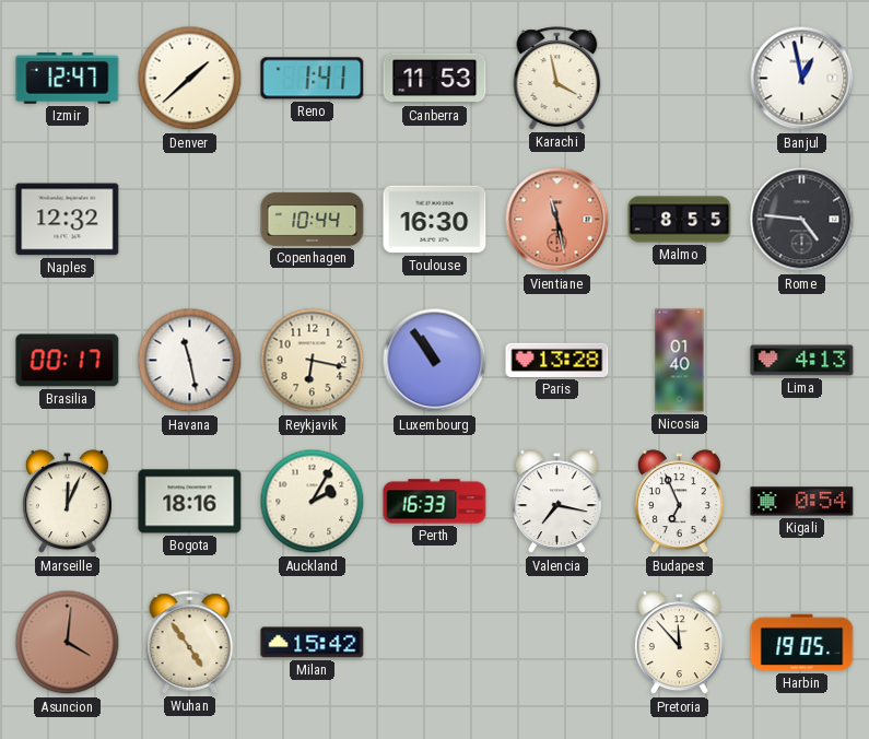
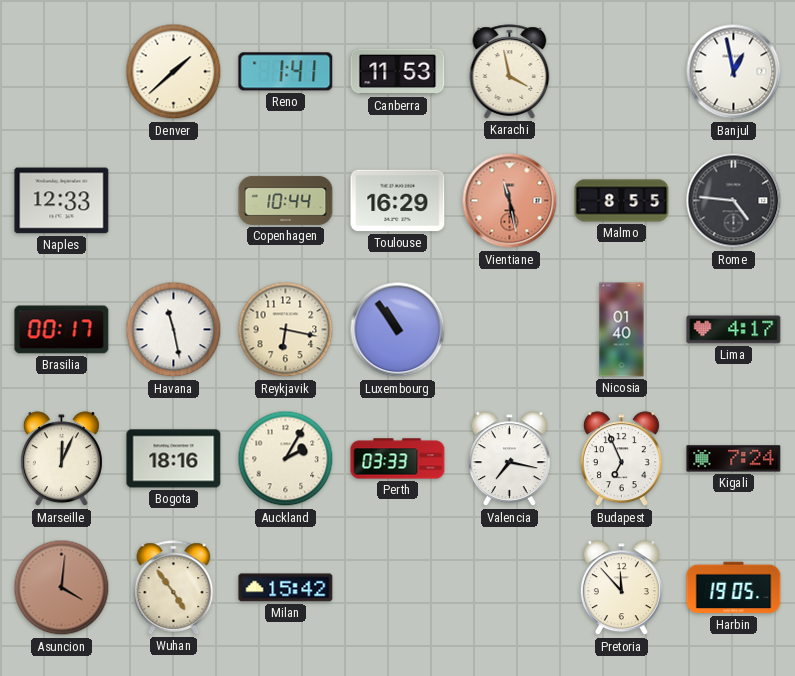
Izmir: 12:47 -> none (68, 79)
Naples: 12:32 -> 12:33 (62, 201)
Toulouse: 16:30 -> 16:29 (398, 201)
Paris: 13:28 -> none (557, 360)
Lima: 4:13 -> 4:17 (734, 330)
Perth: 16:33 -> 03:33 (398, 459)
Kigali: 0:54 -> 7:24 (734, 459)
